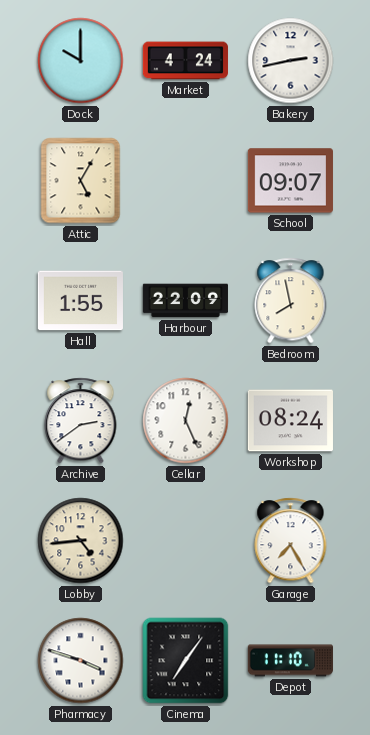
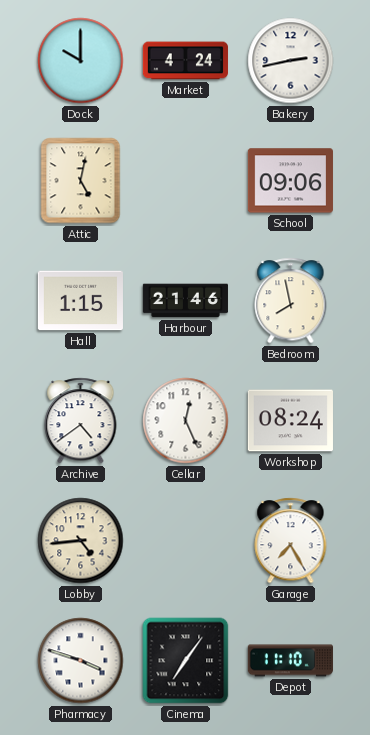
Attic: 5:05 -> 5:02 (81, 181)
School: 09:07 -> 09:06 (290, 181)
Hall: 1:55 -> 1:15 (80, 301)
Harbour: 22:09 -> 21:46 (185, 301)
Archive: 2:39 -> 4:39 (81, 421)
